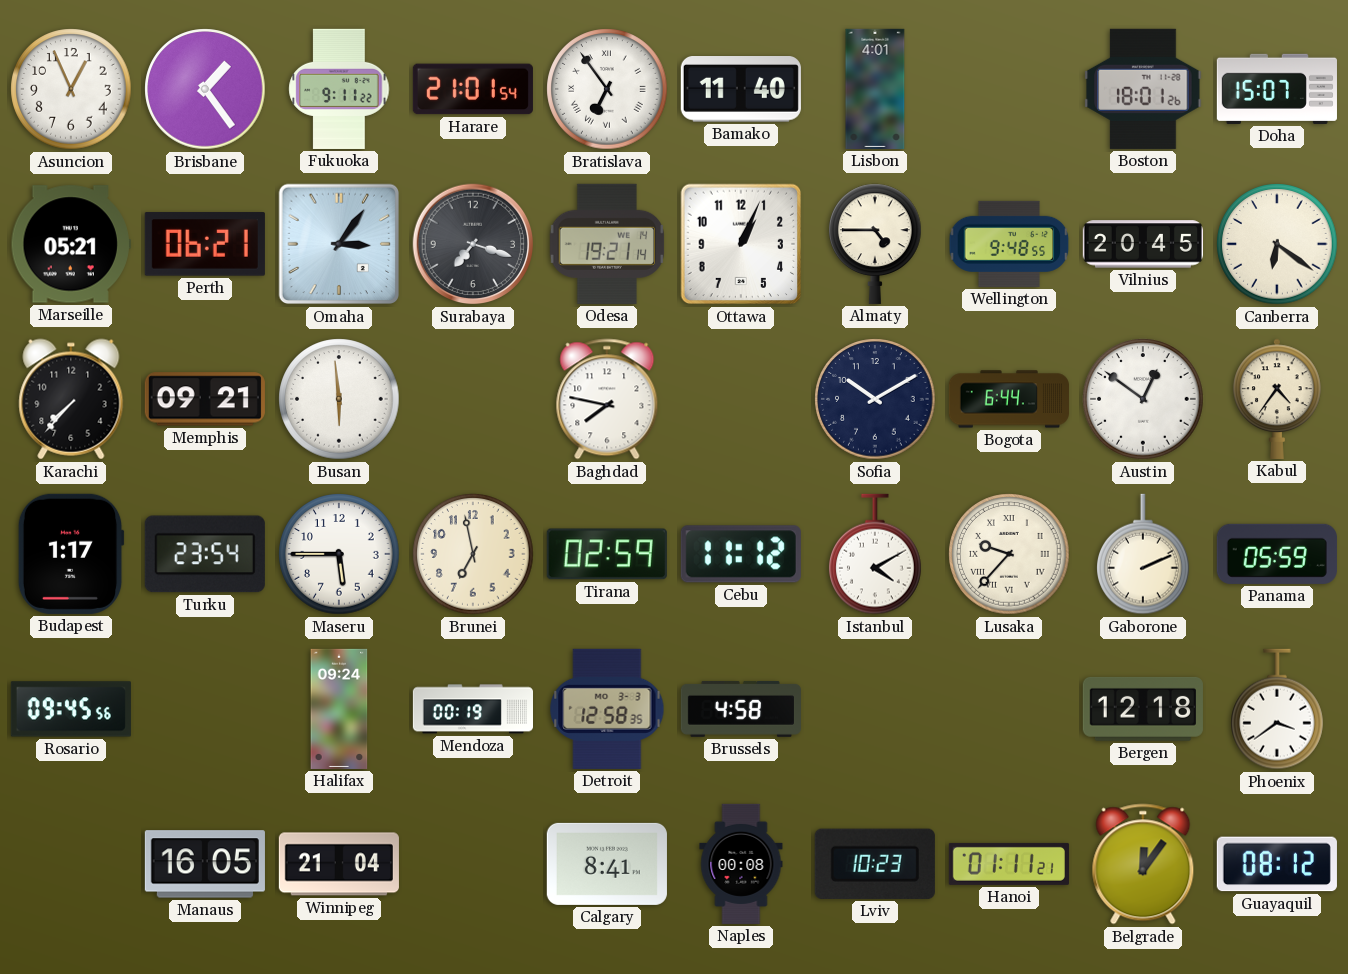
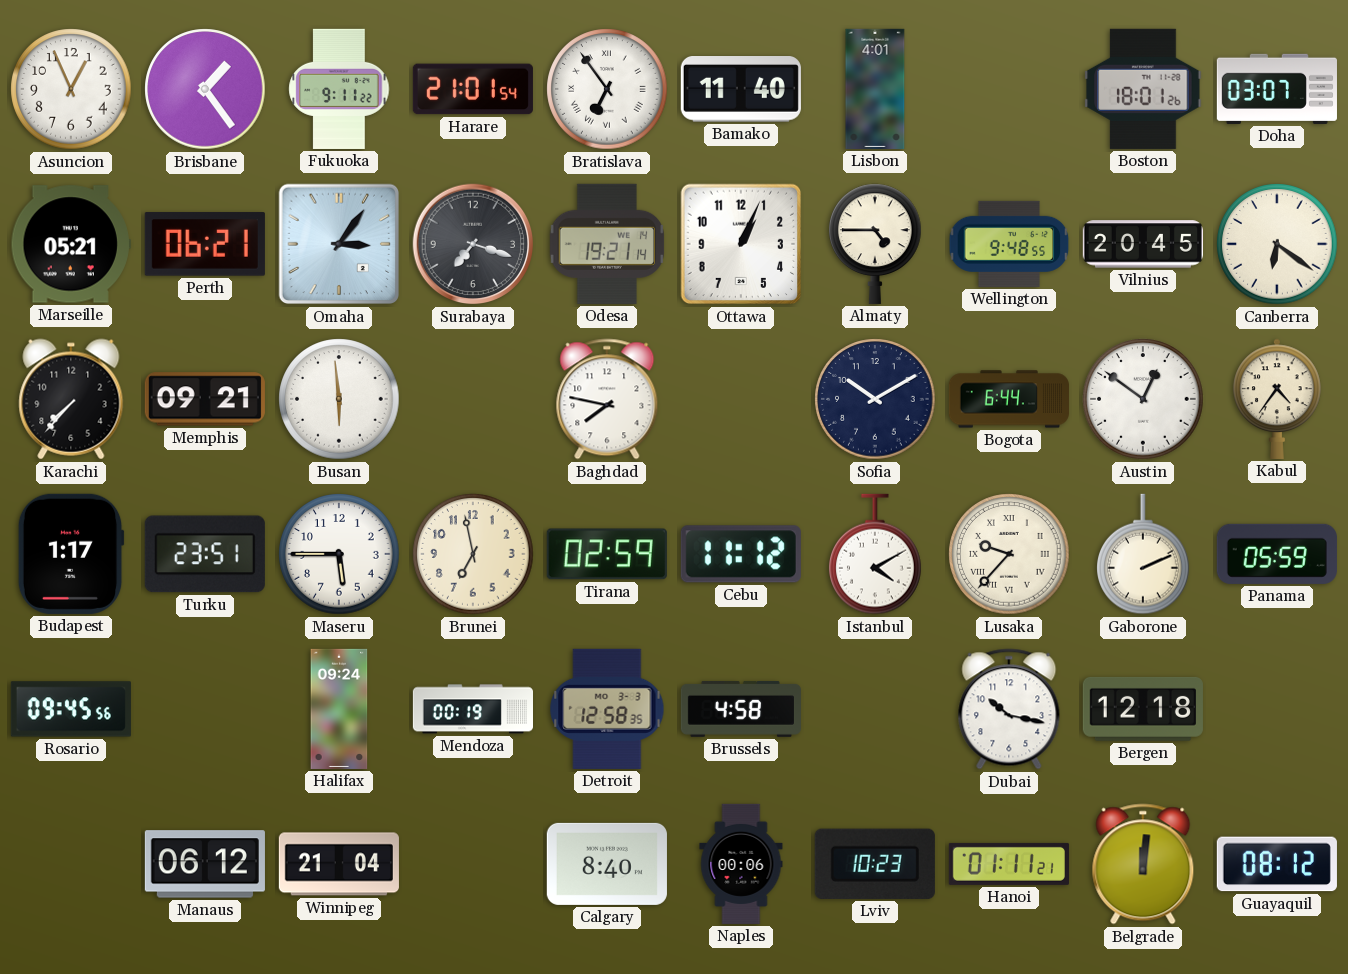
Doha: 15:07 -> 03:07 (1277, 89)
Turku: 23:54 -> 23:51 (205, 554)
Dubai: none -> 10:17 (1009, 709)
Phoenix: 3:39 -> none (1278, 709)
Manaus: 16:05 -> 06:12 (205, 864)
Calgary: 8:41 -> 8:40 (607, 864)
Naples: 00:08 -> 00:06 (741, 864)
Belgrade: 12:06 -> 12:01 (1143, 864)
